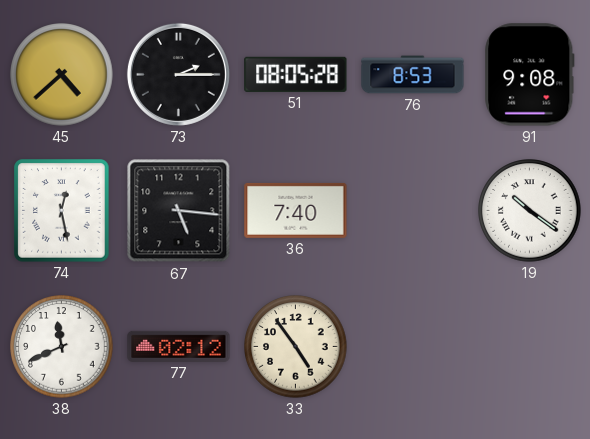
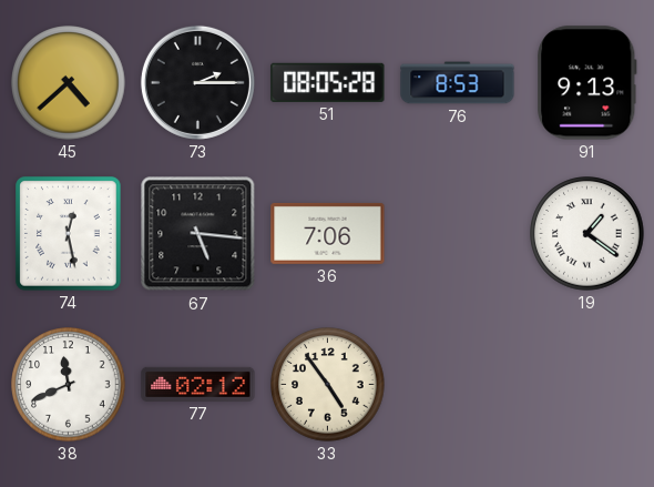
91: 9:08 -> 9:13 (587, 83)
36: 7:40 -> 7:06 (328, 233)
19: 10:21 -> 1:21 (587, 234)
